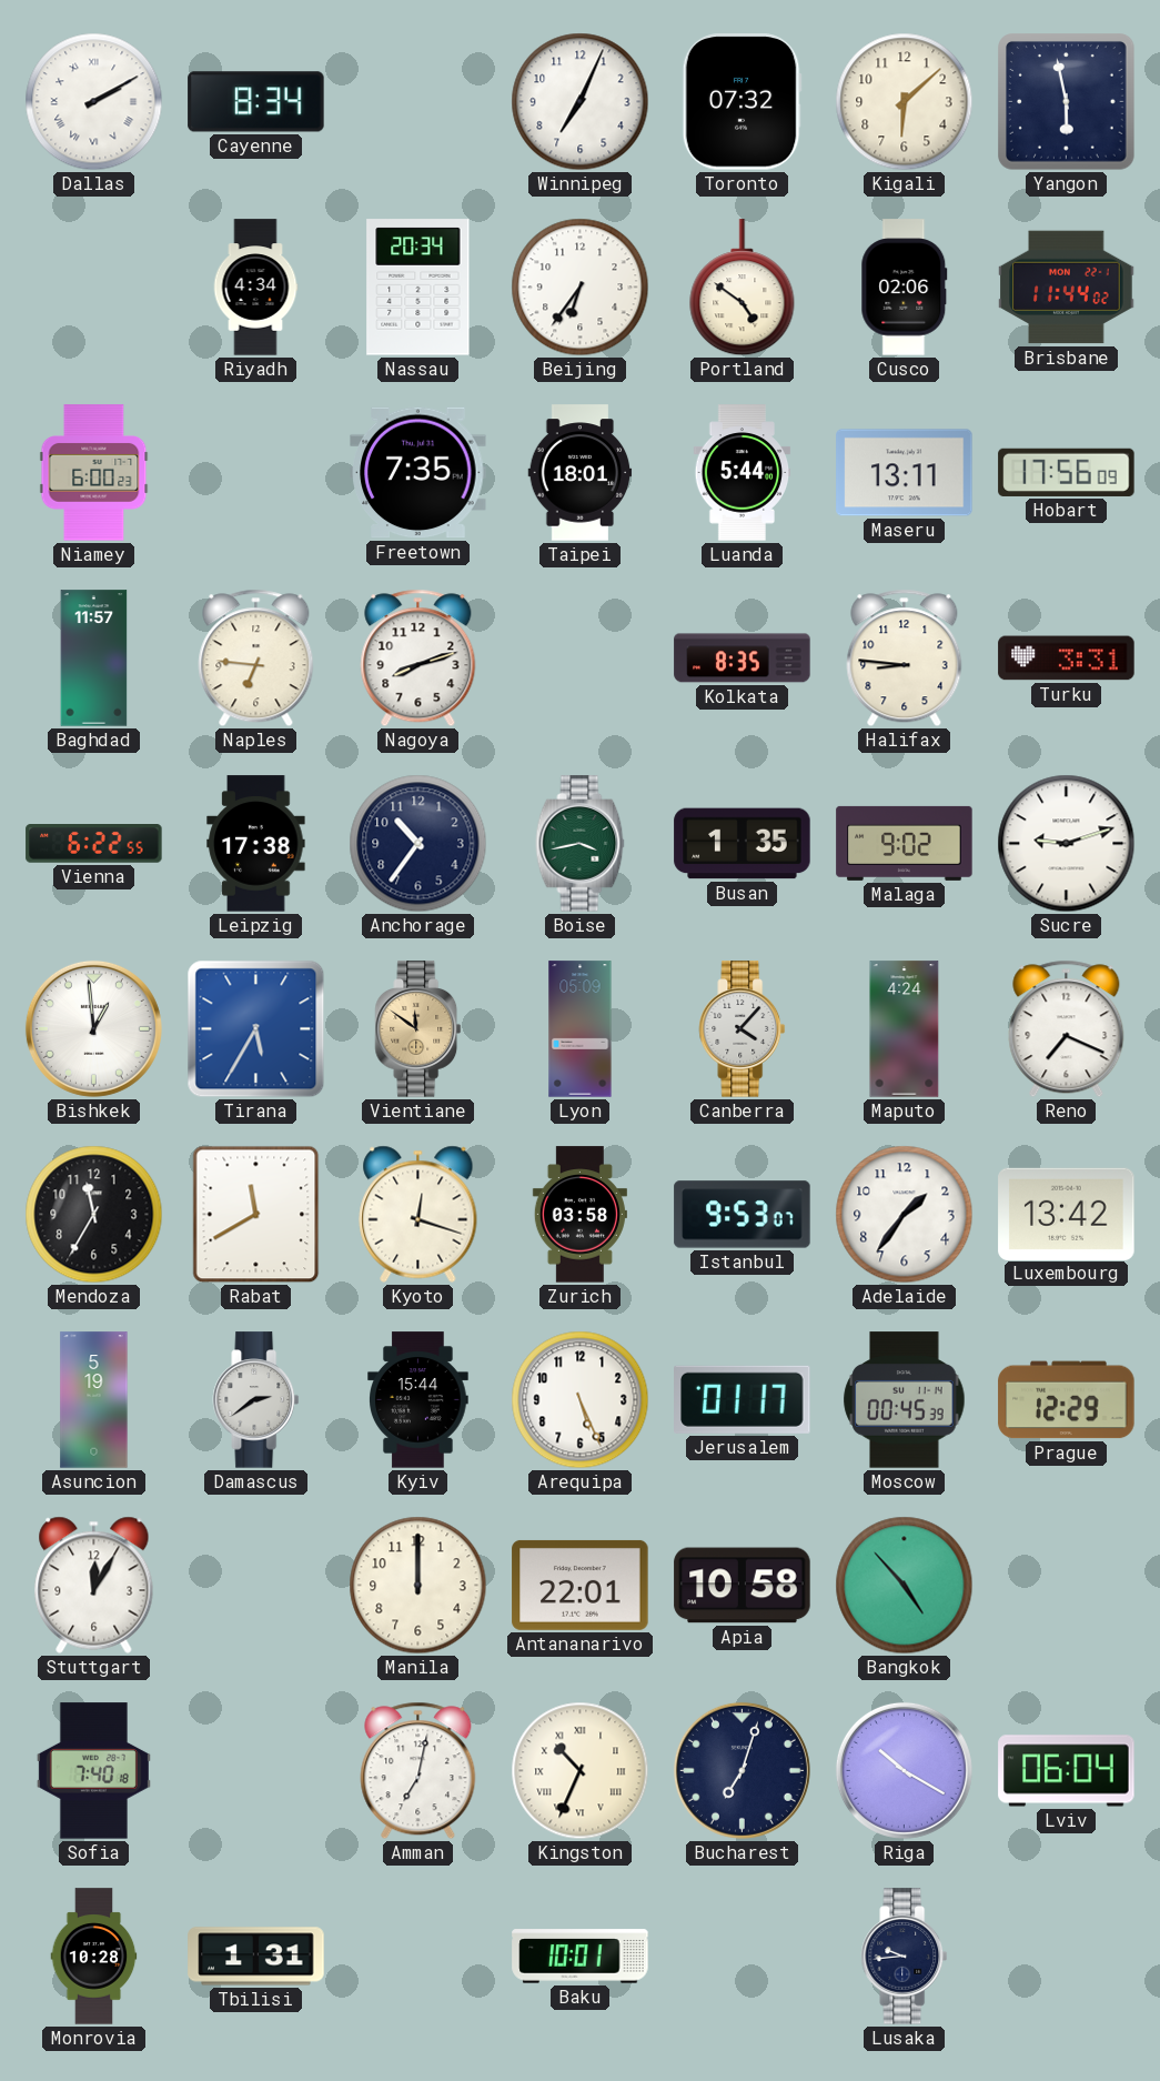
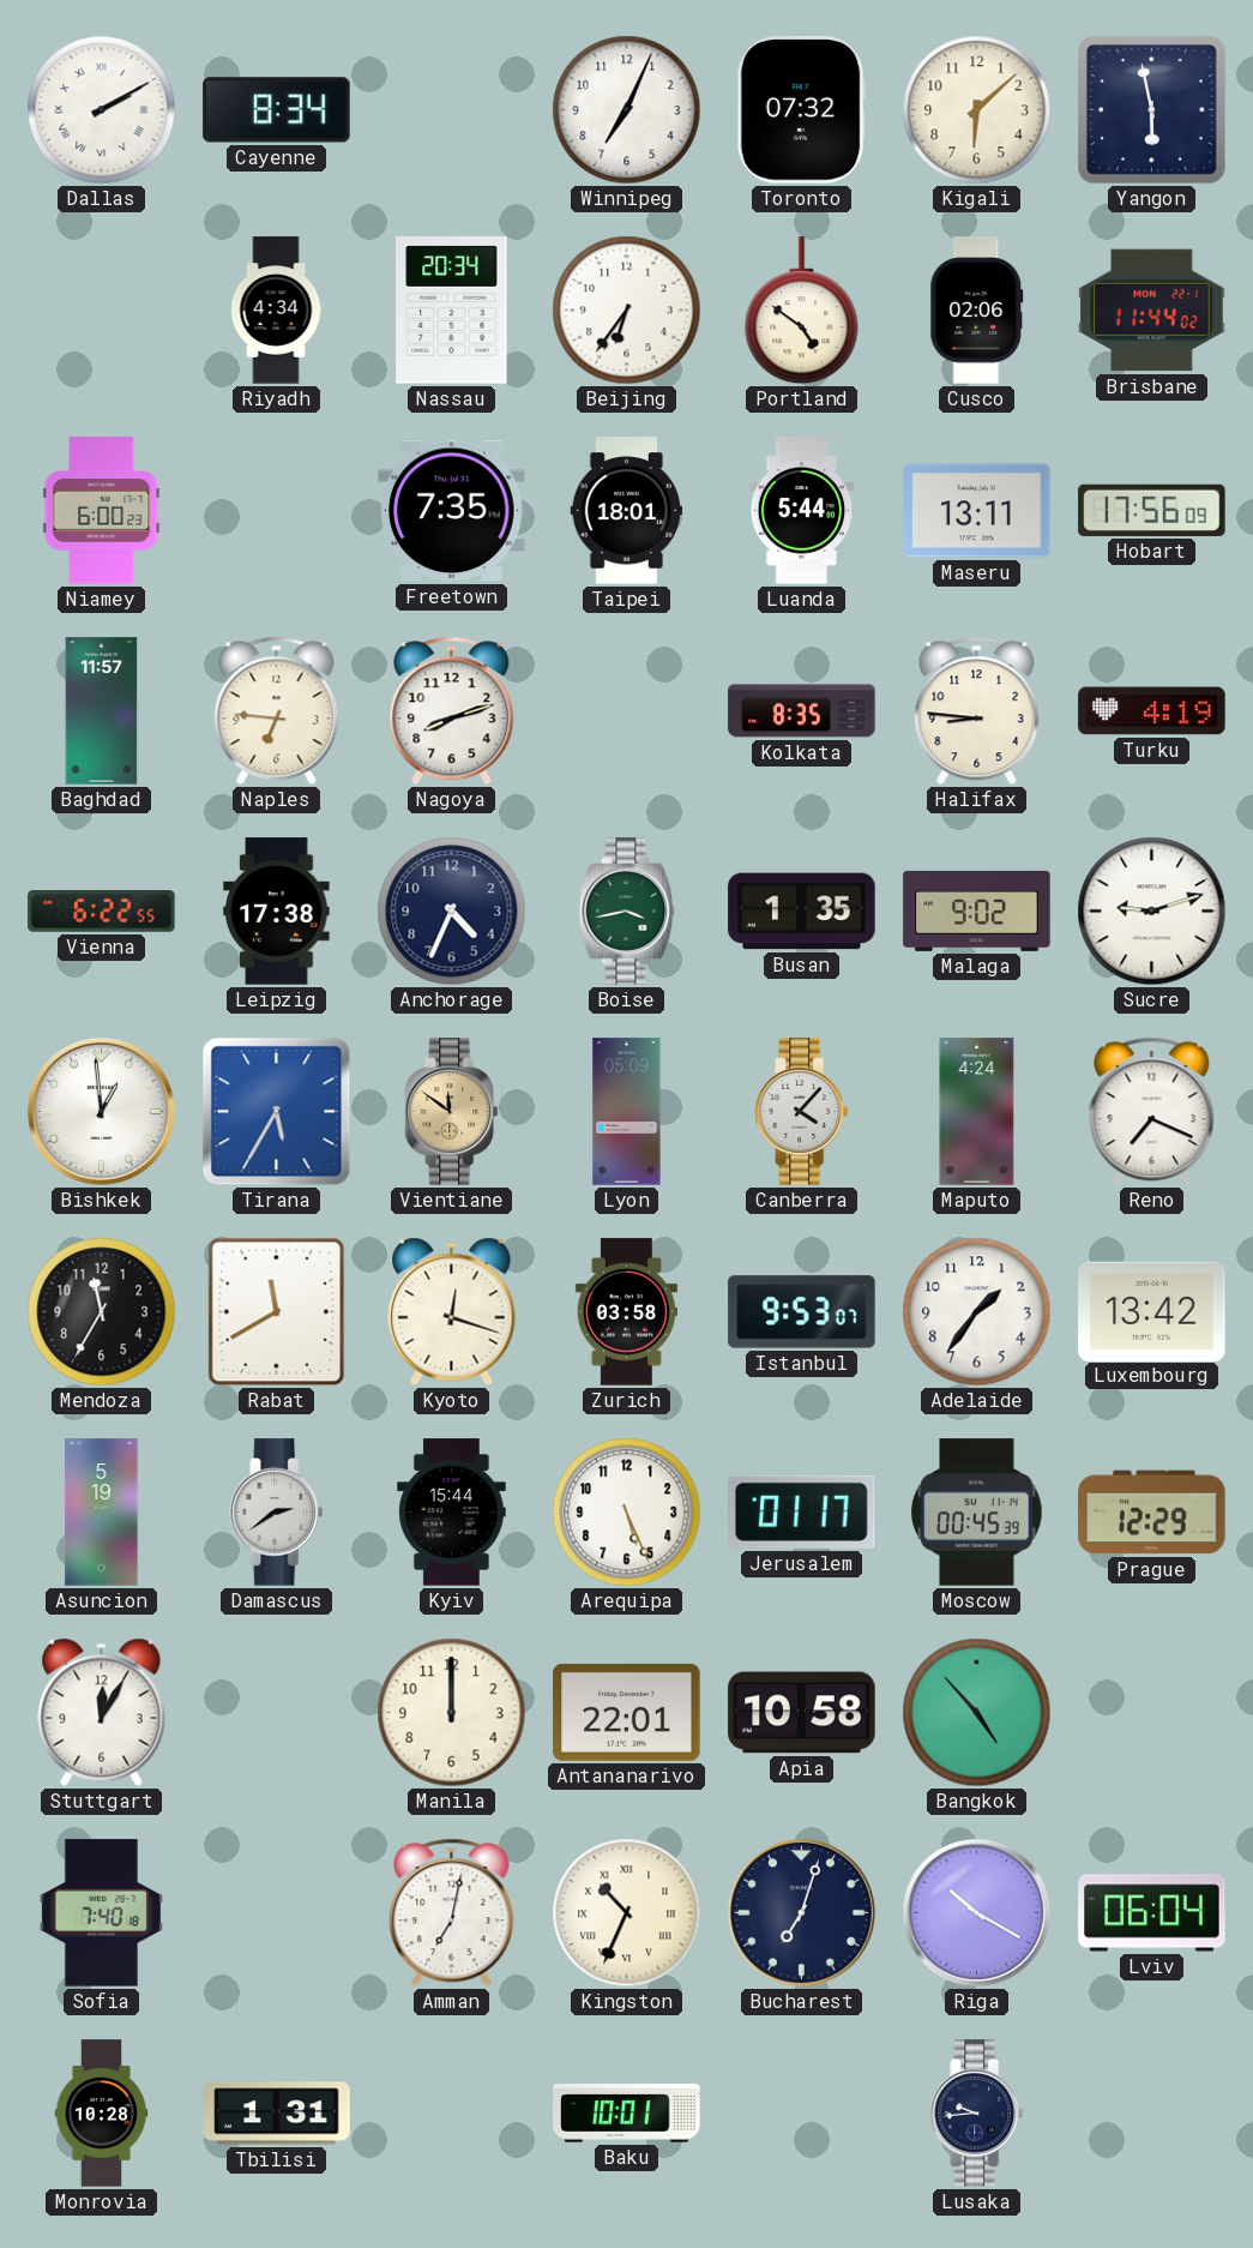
Turku: 3:31 -> 4:19 (1152, 711)
Anchorage: 10:36 -> 4:34 (452, 912)
